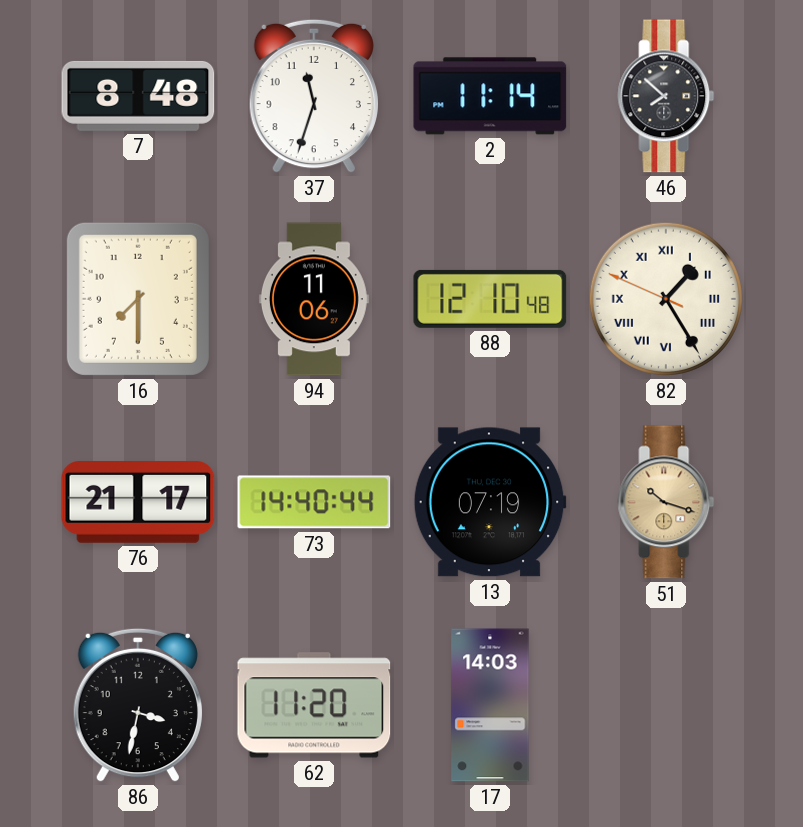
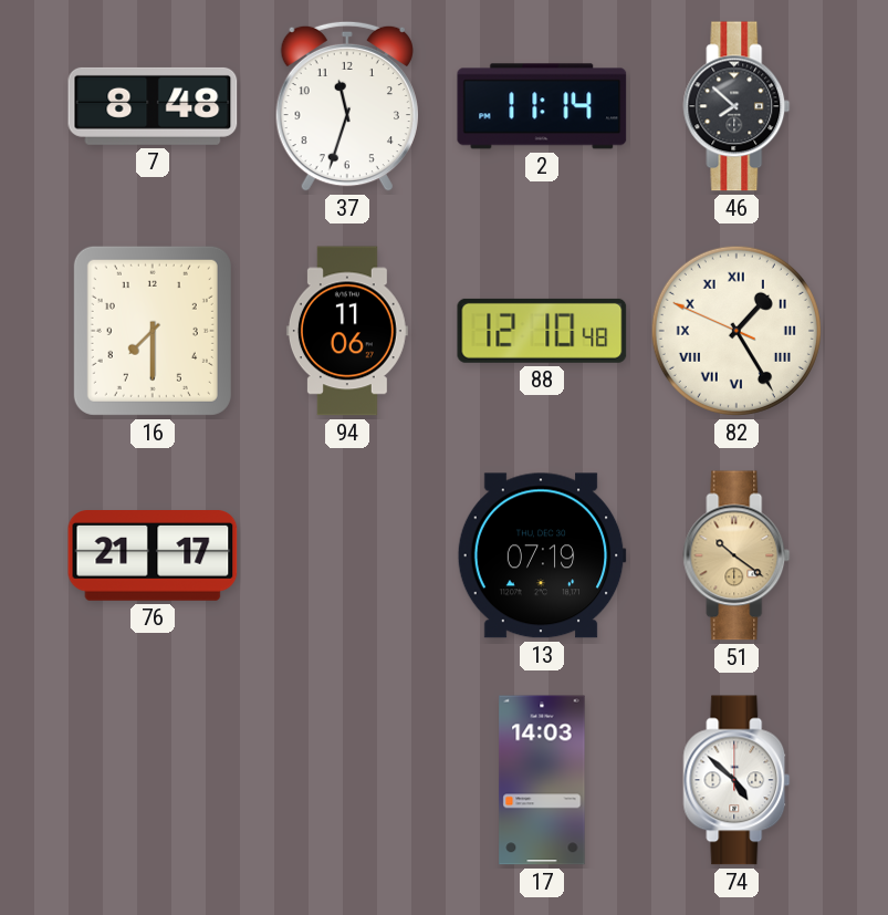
73: 14:40 -> none (314, 502)
51: 10:18 -> 10:21 (736, 555)
86: 3:32 -> none (138, 705)
62: 11:20 -> none (314, 705)
74: none -> 4:52 (736, 780)
